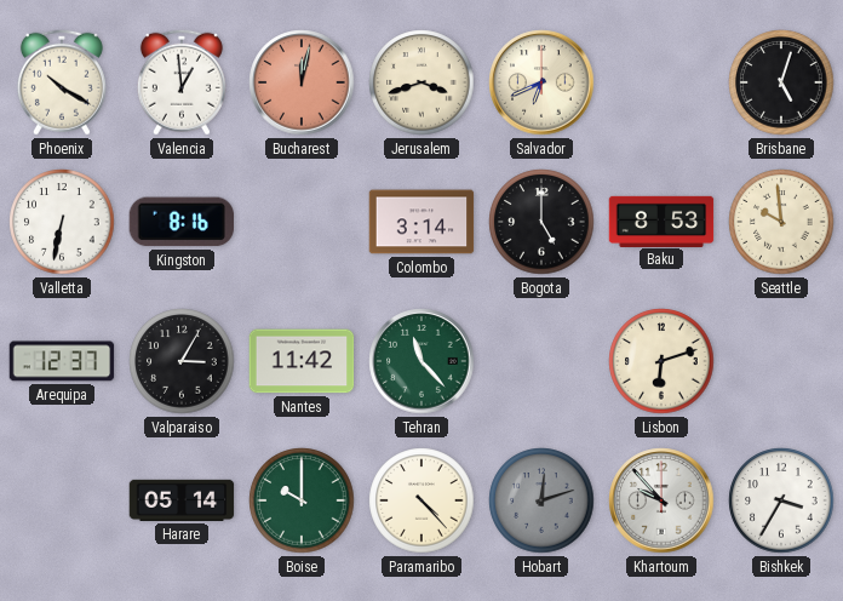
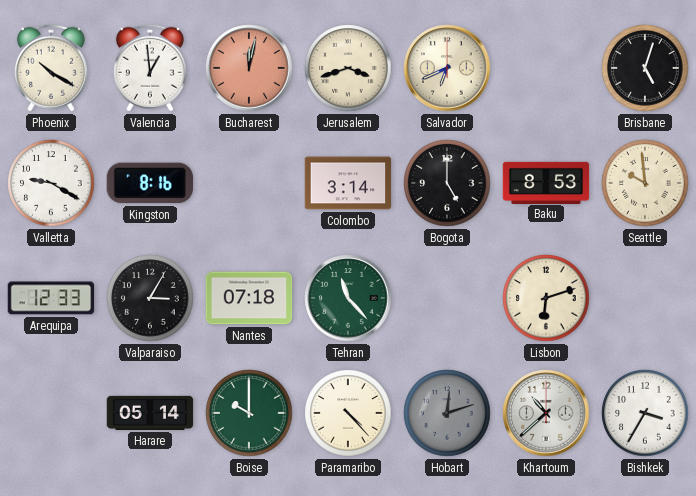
Valletta: 6:32 -> 9:20 (51, 183)
Arequipa: 12:37 -> 12:33 (51, 298)
Nantes: 11:42 -> 07:18 (249, 298)
Khartoum: 9:53 -> 10:38 (546, 413)
